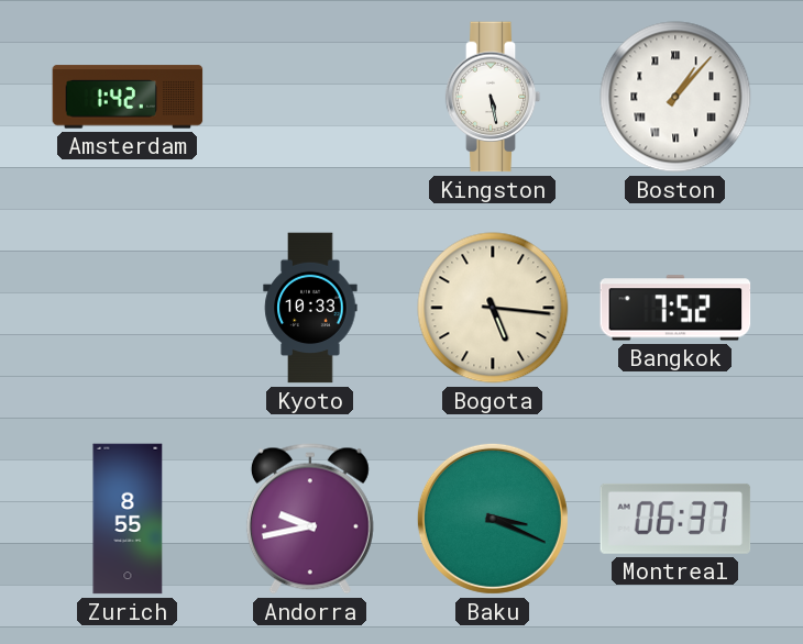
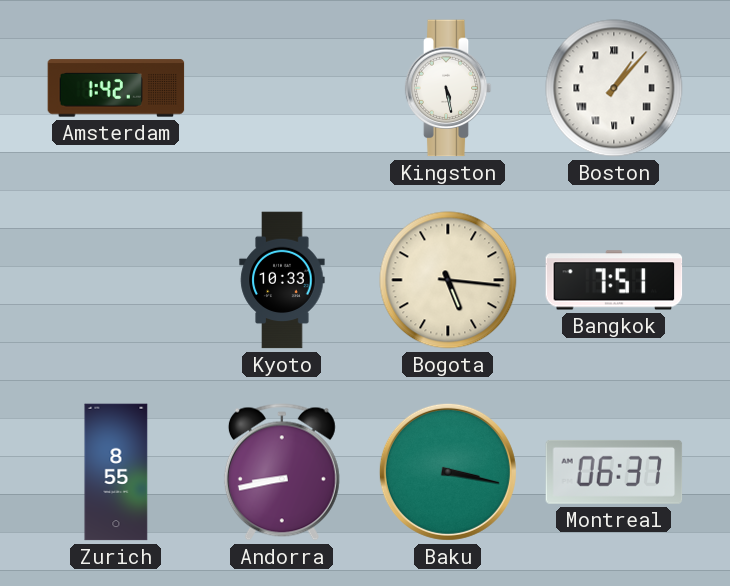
Bangkok: 7:52 -> 7:51 (614, 280)
Andorra: 9:43 -> 8:43 (282, 472)
Baku: 3:19 -> 3:17 (448, 472)
